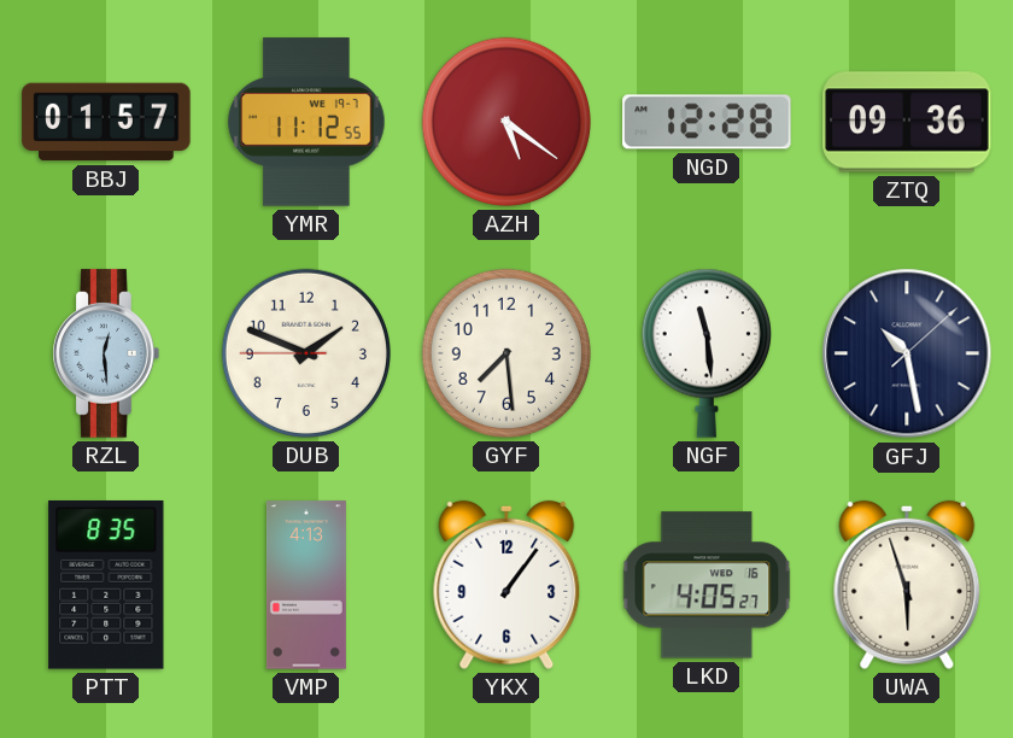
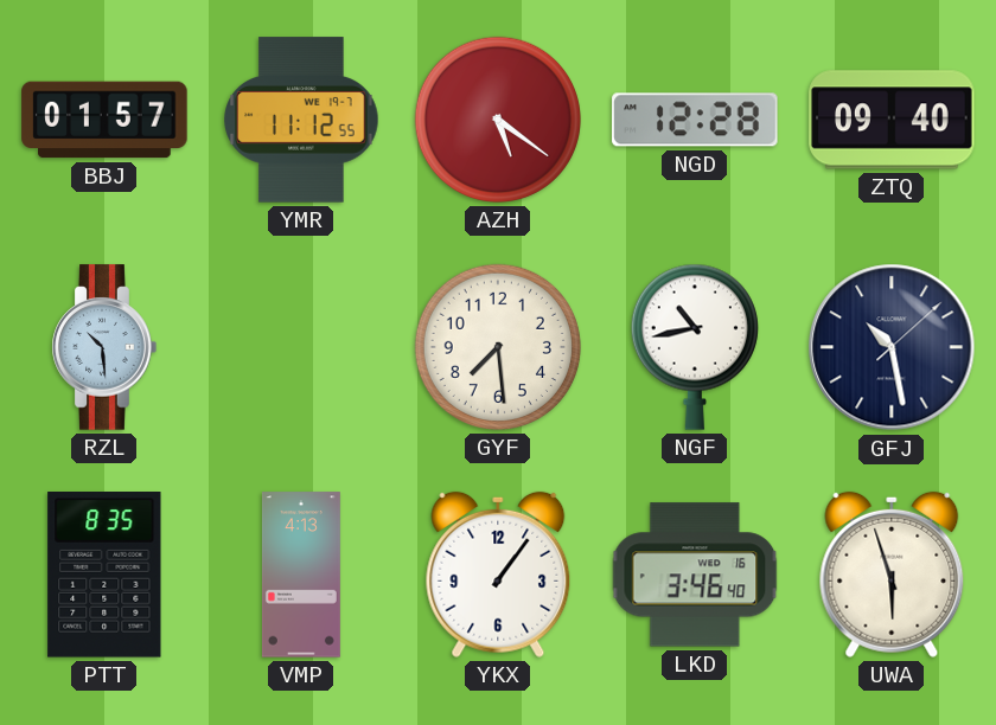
ZTQ: 09:36 -> 09:40 (892, 120)
RZL: 12:29 -> 10:29 (104, 347)
DUB: 1:48 -> none (306, 353)
NGF: 11:29 -> 10:43 (695, 347)
LKD: 4:05 -> 3:46 (695, 575)
